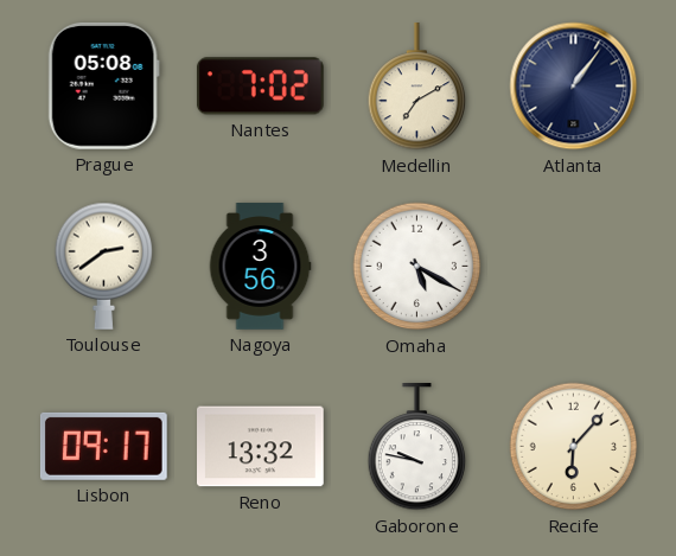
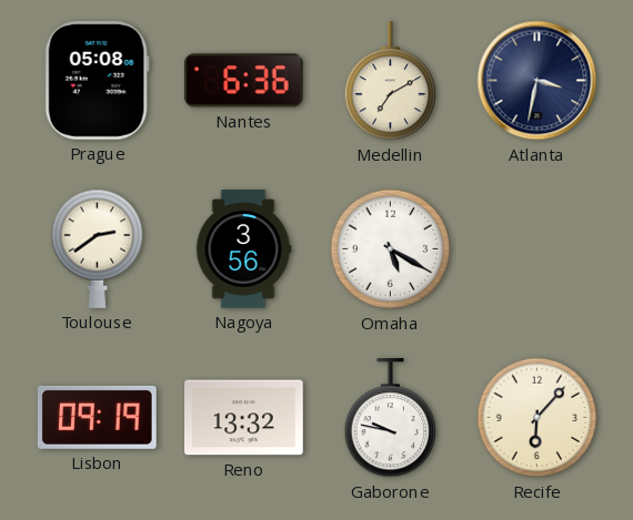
Nantes: 7:02 -> 6:36 (243, 81)
Atlanta: 1:06 -> 3:32 (537, 81)
Lisbon: 09:17 -> 09:19 (97, 417)
